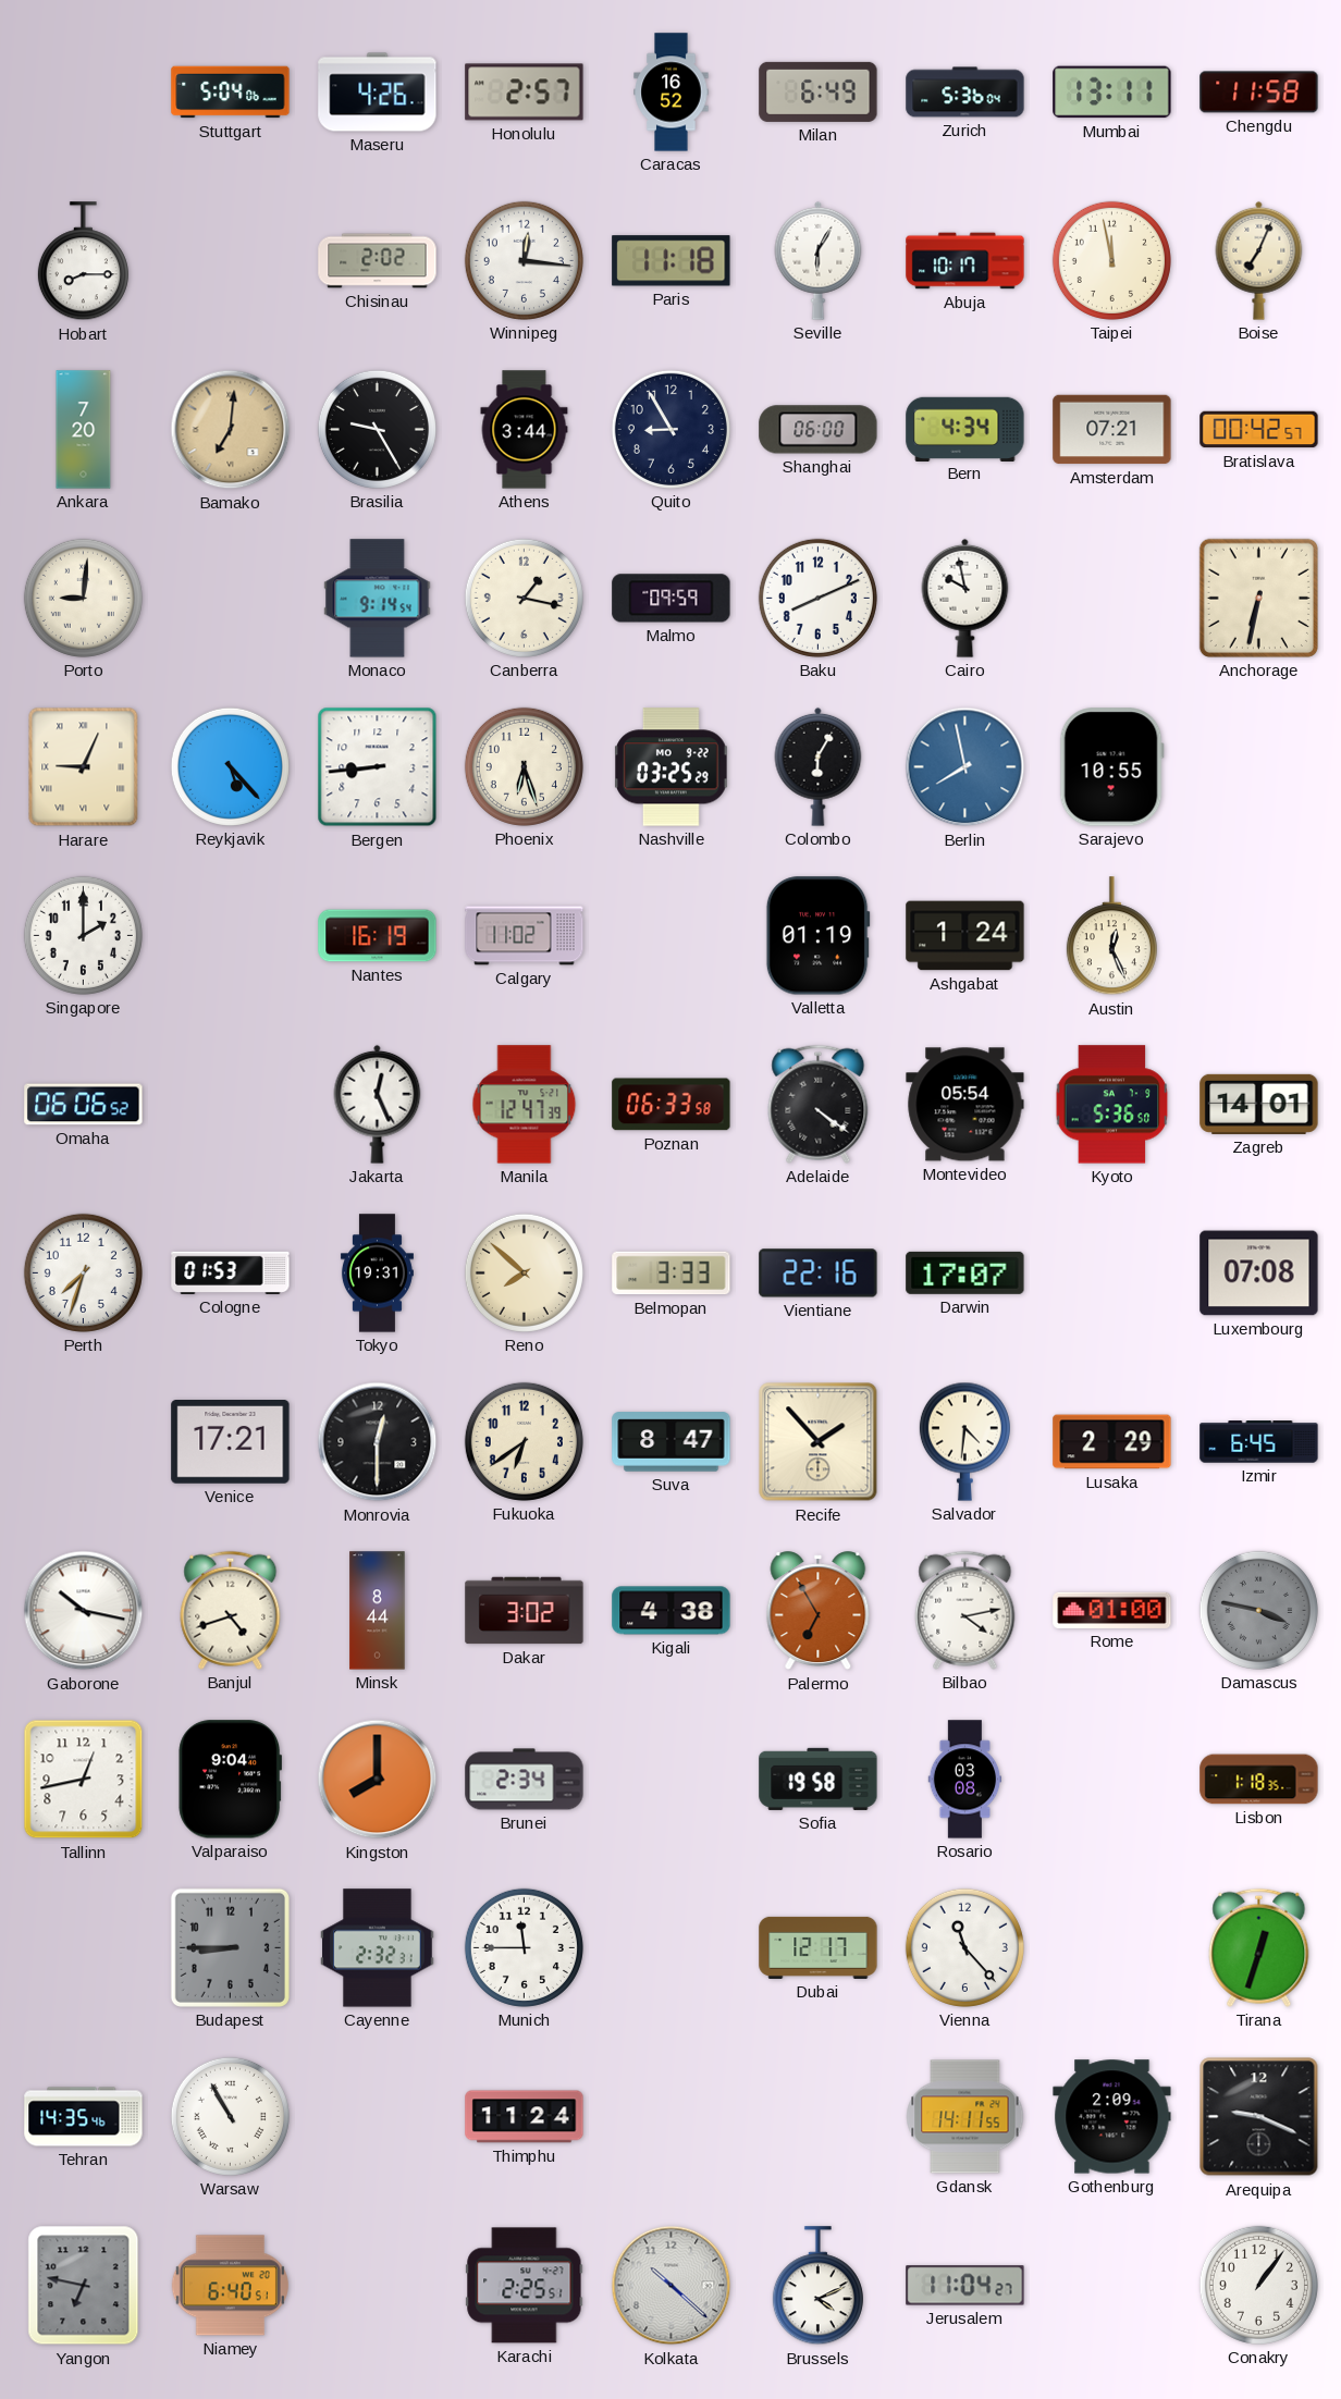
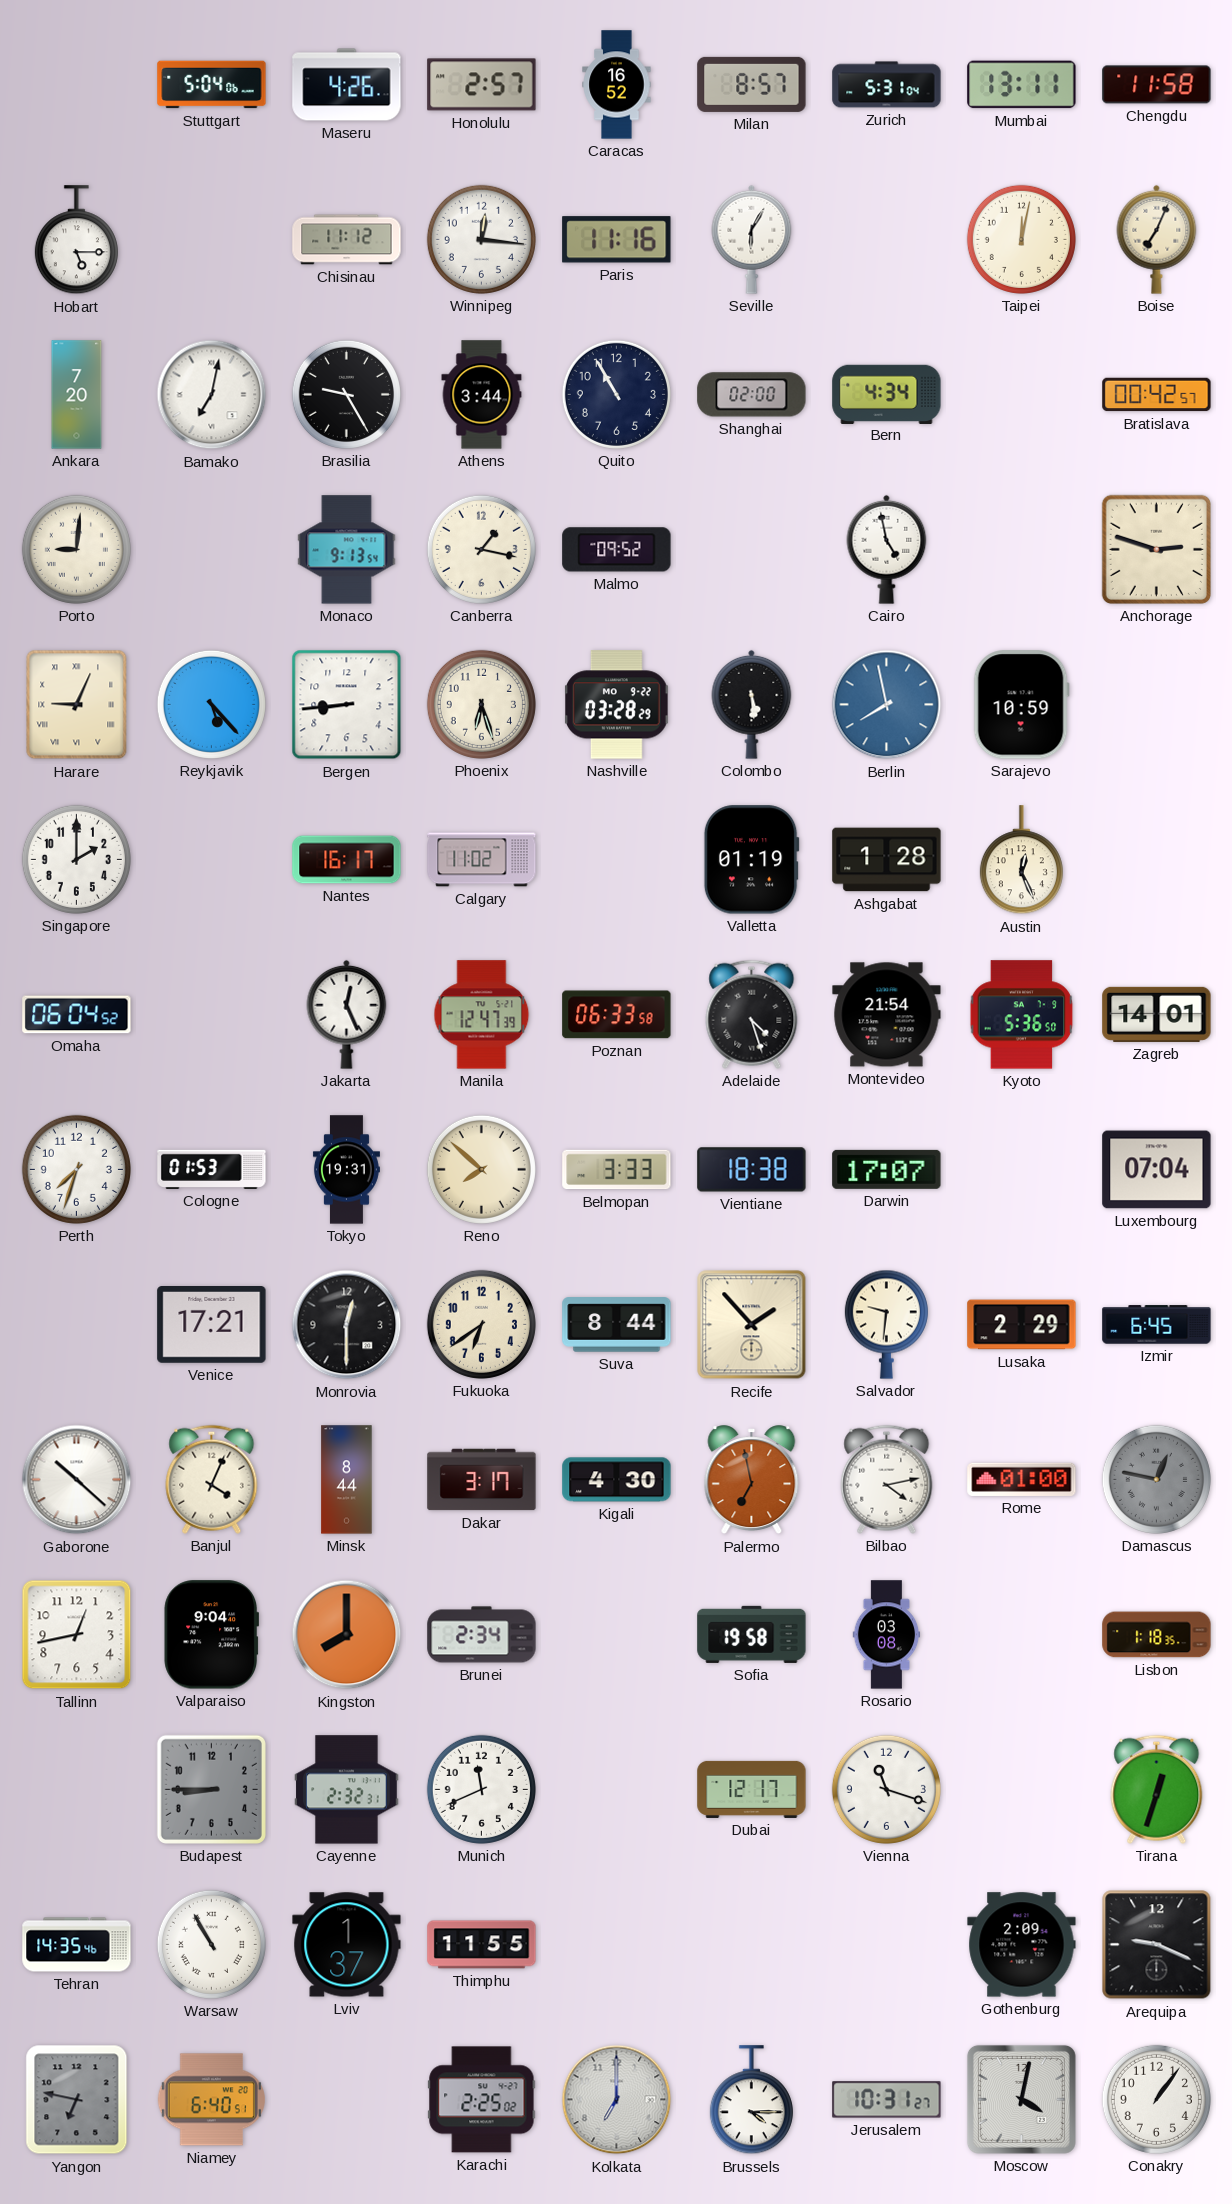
Milan: 6:49 -> 8:57 (752, 84)
Zurich: 5:36 -> 5:31 (887, 85)
Hobart: 8:15 -> 5:15 (76, 240)
Chisinau: 2:02 -> 11:12 (347, 240)
Paris: 11:18 -> 11:16 (617, 240)
Abuja: 10:17 -> none (965, 261)
Taipei: 11:58 -> 12:02 (1021, 239)
Bamako: 7:01 -> 7:02 (212, 395)
Bamako dial: champagne -> white (212, 395)
Quito: 8:55 -> 10:55 (616, 394)
Shanghai: 06:00 -> 02:00 (752, 395)
Amsterdam: 07:21 -> none (1112, 430)
Monaco: 9:14 -> 9:13 (347, 550)
Malmo: 09:59 -> 09:52 (617, 550)
Baku: 8:11 -> none (817, 598)
Cairo: 9:58 -> 4:58 (887, 549)
Anchorage: 6:32 -> 2:48 (1156, 549)
Nashville: 03:25 -> 03:28 (617, 705)
Colombo: 6:05 -> 5:29 (752, 704)
Sarajevo: 10:55 -> 10:59 (1021, 705)
Nantes: 16:19 -> 16:17 (347, 860)
Ashgabat: 1:24 -> 1:28 (887, 860)
Omaha: 06:06 -> 06:04 (77, 1015)
Adelaide: 4:21 -> 4:27 (752, 1014)
Montevideo: 05:54 -> 21:54 (887, 1015)
Vientiane: 22:16 -> 18:38 (752, 1170)
Luxembourg: 07:08 -> 07:04 (1157, 1170)
Suva: 8:47 -> 8:44 (617, 1325)
Salvador: 4:31 -> 9:31 (886, 1324)
Gaborone: 10:17 -> 10:22 (77, 1480)
Banjul: 4:42 -> 4:04 (212, 1479)
Dakar: 3:02 -> 3:17 (482, 1480)
Kigali: 4:38 -> 4:30 (617, 1480)
Palermo: 6:55 -> 6:58 (752, 1480)
Damascus: 3:47 -> 12:47 (1156, 1479)
Munich: 11:45 -> 11:41 (481, 1789)
Vienna: 11:23 -> 11:18 (886, 1789)
Lviv: none -> 1:37 (347, 1945)
Thimphu: 11:24 -> 11:55 (482, 1945)
Gdansk: 14:11 -> none (965, 2117)
Karachi: 2:25:51 -> 2:25:02 (482, 2100)
Kolkata: 10:22 -> 7:00 (617, 2100)
Brussels: 4:11 -> 4:15 (751, 2100)
Jerusalem: 11:04 -> 10:31 (887, 2100)
Moscow: none -> 4:02 (1021, 2099)
